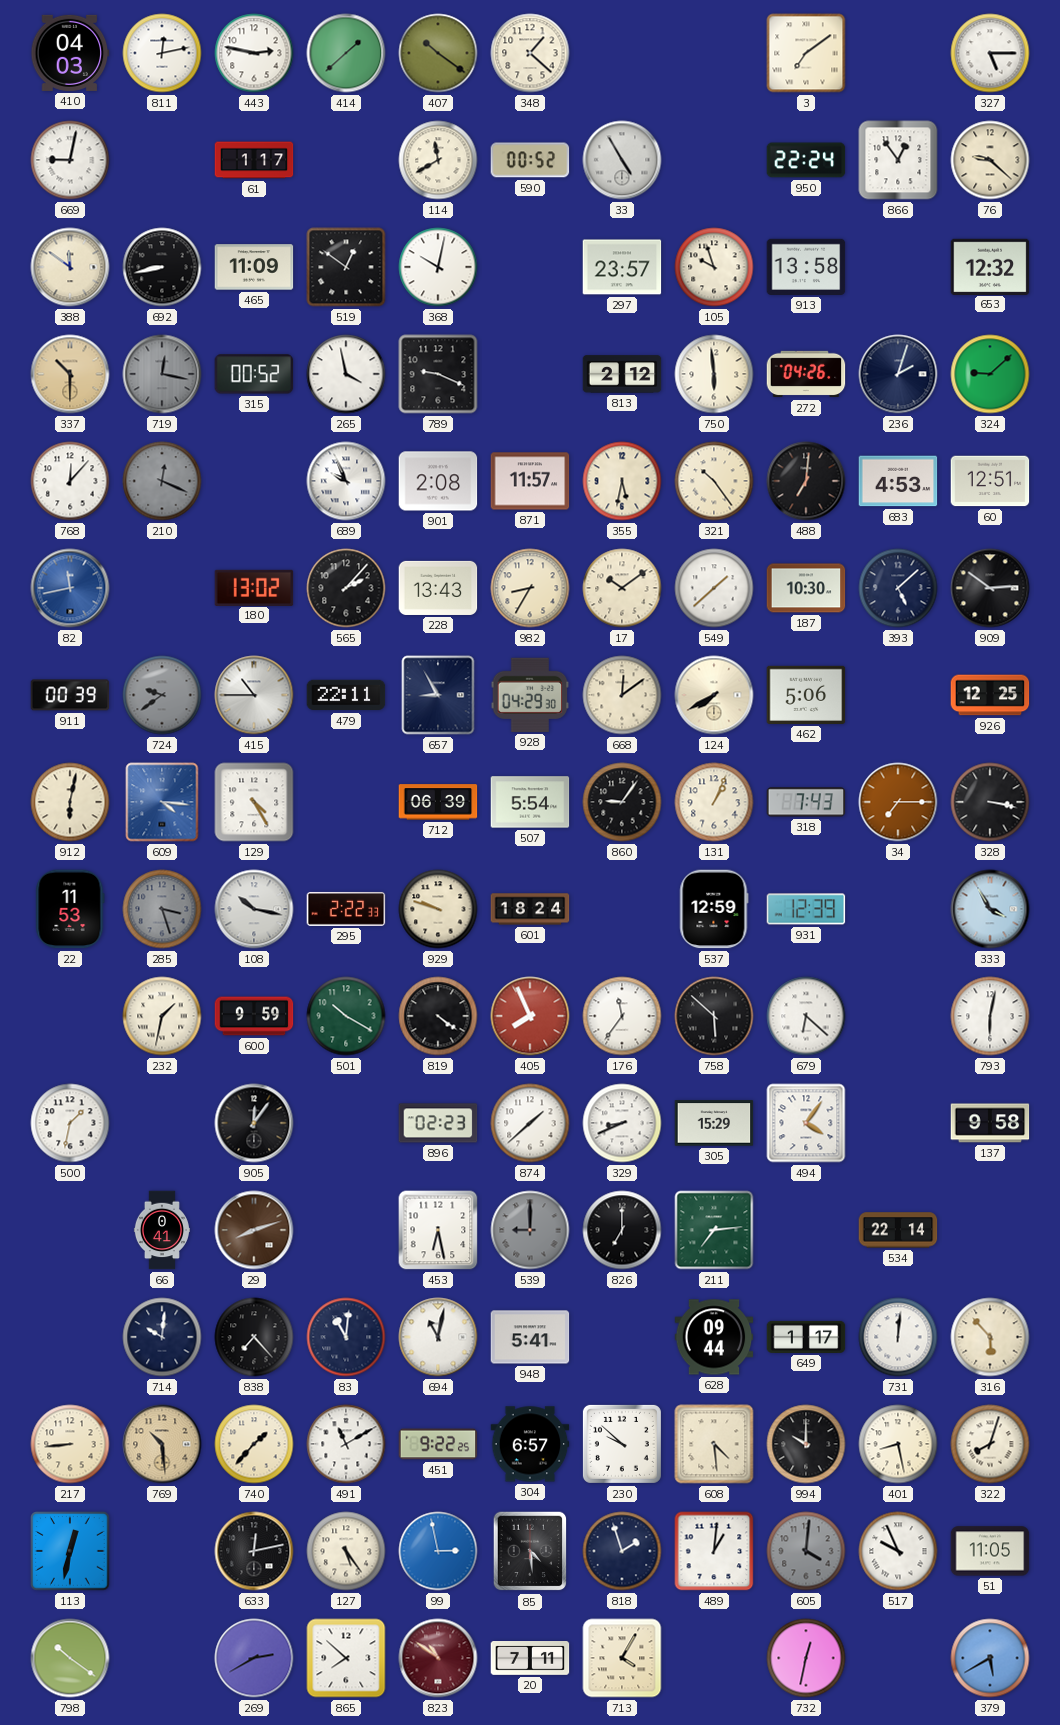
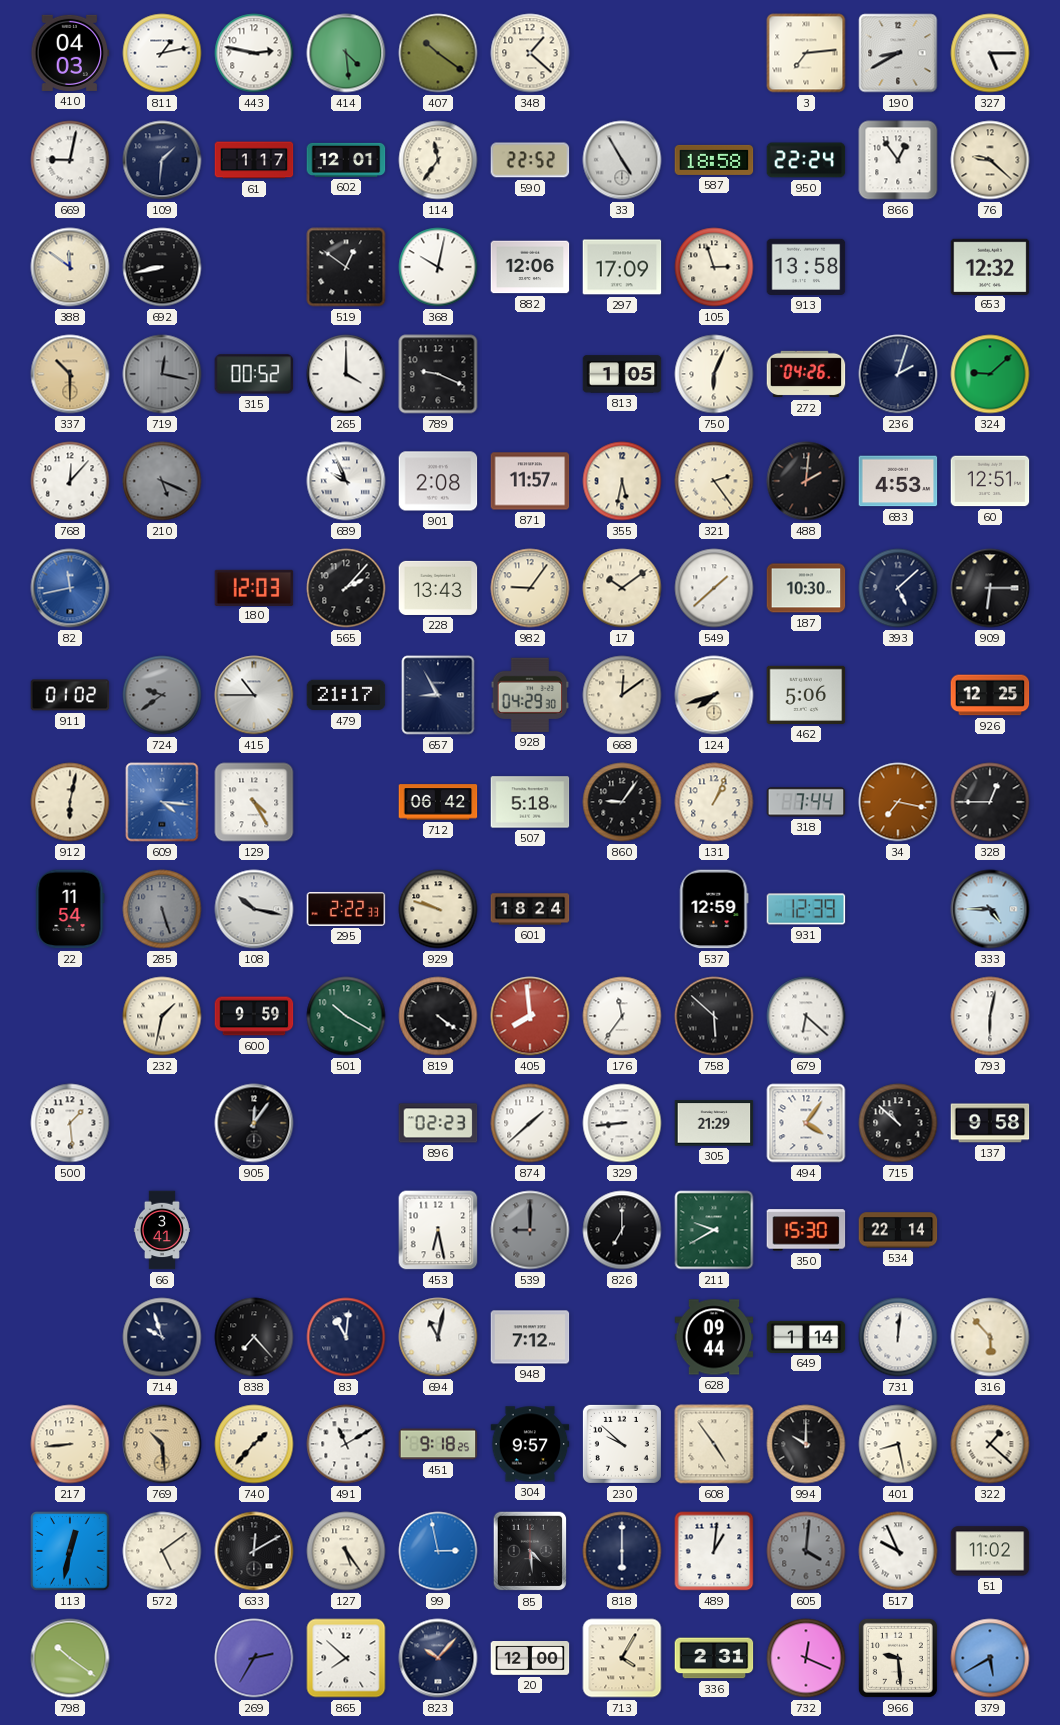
811: 12:13 -> 1:13 (162, 53)
414: 1:38 -> 4:29 (346, 53)
3: 7:09 -> 7:14 (806, 53)
190: none -> 8:40 (898, 53)
109: none -> 1:31 (162, 160)
602: none -> 12:01 (346, 160)
114: 11:40 -> 11:36 (438, 160)
590: 00:52 -> 22:52 (530, 160)
587: none -> 18:58 (714, 160)
465: 11:09 -> none (254, 267)
882: none -> 12:06 (530, 267)
297: 23:57 -> 17:09 (622, 267)
105: 9:57 -> 2:57 (714, 267)
265: 3:58 -> 4:00 (346, 374)
813: 2:12 -> 1:05 (622, 374)
750: 5:59 -> 6:04 (714, 374)
210: 12:19 -> 5:19 (162, 481)
321: 10:24 -> 2:24 (714, 481)
488: 7:01 -> 2:01 (806, 481)
180: 13:02 -> 12:03 (254, 587)
982: 8:35 -> 9:06 (530, 588)
909: 2:51 -> 6:15 (990, 588)
911: 00:39 -> 01:02 (70, 695)
479: 22:11 -> 21:17 (346, 695)
124: 7:40 -> 7:42 (714, 695)
712: 06:39 -> 06:42 (438, 802)
507: 5:54 -> 5:18 (530, 802)
318: 7:43 -> 7:44 (806, 802)
34: 7:15 -> 7:17 (898, 802)
328: 3:17 -> 12:45 (990, 802)
22: 11:53 -> 11:54 (70, 909)
285: 3:27 -> 5:27 (162, 909)
333: 3:55 -> 4:45 (990, 909)
405: 7:56 -> 7:59 (530, 1016)
500: 1:32 -> 1:29 (70, 1123)
329: 8:41 -> 8:44 (622, 1123)
305: 15:29 -> 21:29 (714, 1123)
715: none -> 10:52 (898, 1123)
66: 0:41 -> 3:41 (162, 1230)
29: 8:12 -> none (254, 1230)
211: 7:14 -> 9:40 (714, 1230)
350: none -> 15:30 (806, 1230)
714: 10:01 -> 9:57 (162, 1337)
948: 5:41 -> 7:12 (530, 1337)
649: 1:17 -> 1:14 (806, 1337)
451: 9:22 -> 9:18 (438, 1444)
304: 6:57 -> 9:57 (530, 1444)
608: 4:29 -> 4:54 (714, 1444)
322: 8:03 -> 1:22 (990, 1444)
572: none -> 5:09 (162, 1551)
633: 12:13 -> 12:10 (254, 1551)
818: 1:57 -> 6:00 (622, 1551)
51: 11:05 -> 11:02 (990, 1551)
269: 2:40 -> 2:35 (254, 1658)
823: 10:51 -> 10:07 (438, 1658)
823 dial: burgundy -> navy (438, 1658)
20: 7:11 -> 12:00 (530, 1659)
336: none -> 2:31 (714, 1658)
732: 12:32 -> 12:19 (806, 1658)
966: none -> 9:29 (898, 1658)
